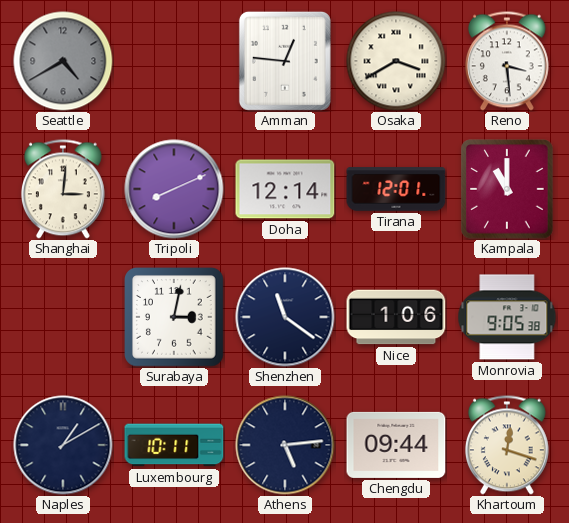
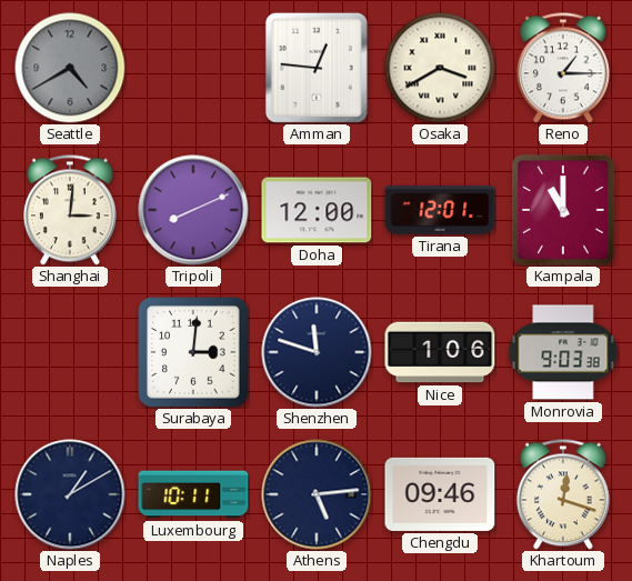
Reno: 3:29 -> 1:15 (563, 68)
Doha: 12:14 -> 12:00 (317, 210)
Surabaya: 3:02 -> 3:01 (194, 353)
Shenzhen: 11:21 -> 11:48 (317, 352)
Monrovia: 9:05 -> 9:03 (563, 352)
Chengdu: 09:44 -> 09:46 (440, 494)
